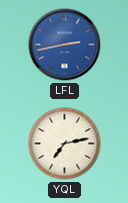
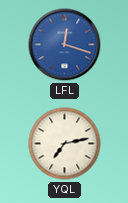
LFL: 2:43 -> 12:18 (65, 45)
